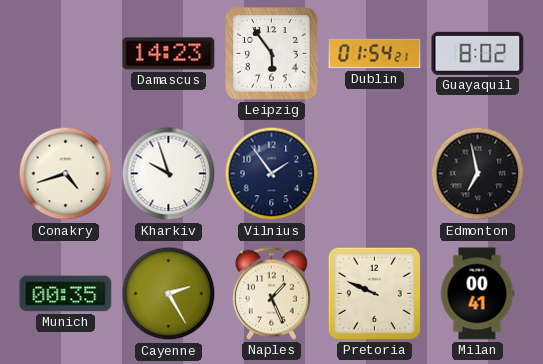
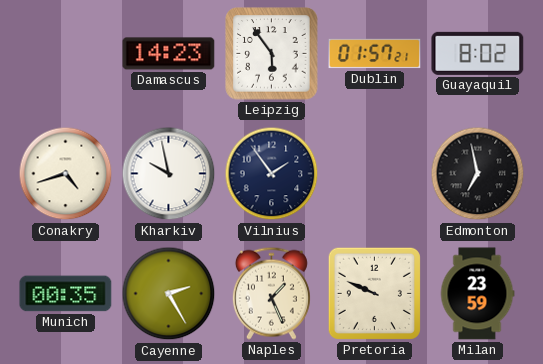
Dublin: 01:54 -> 01:57 (375, 54)
Kharkiv: 9:57 -> 9:58 (169, 174)
Milan: 00:41 -> 23:59 (477, 294)
